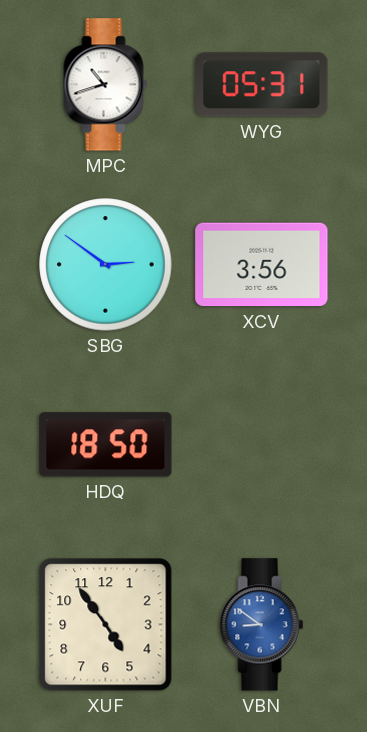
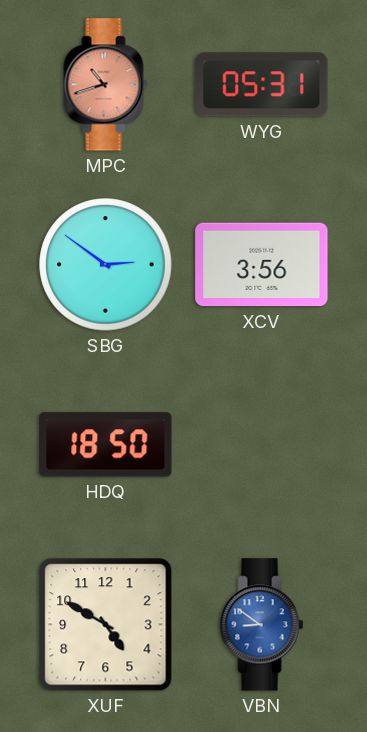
MPC dial: white -> salmon (106, 85)
XUF: 4:54 -> 4:50 (106, 625)
